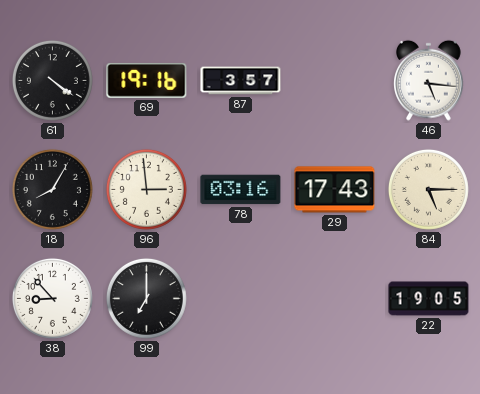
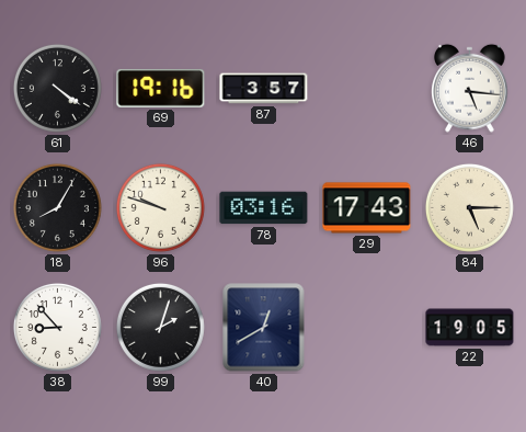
96: 2:59 -> 9:48 (160, 207)
99: 7:00 -> 2:03 (160, 327)
40: none -> 12:40 (264, 328)
